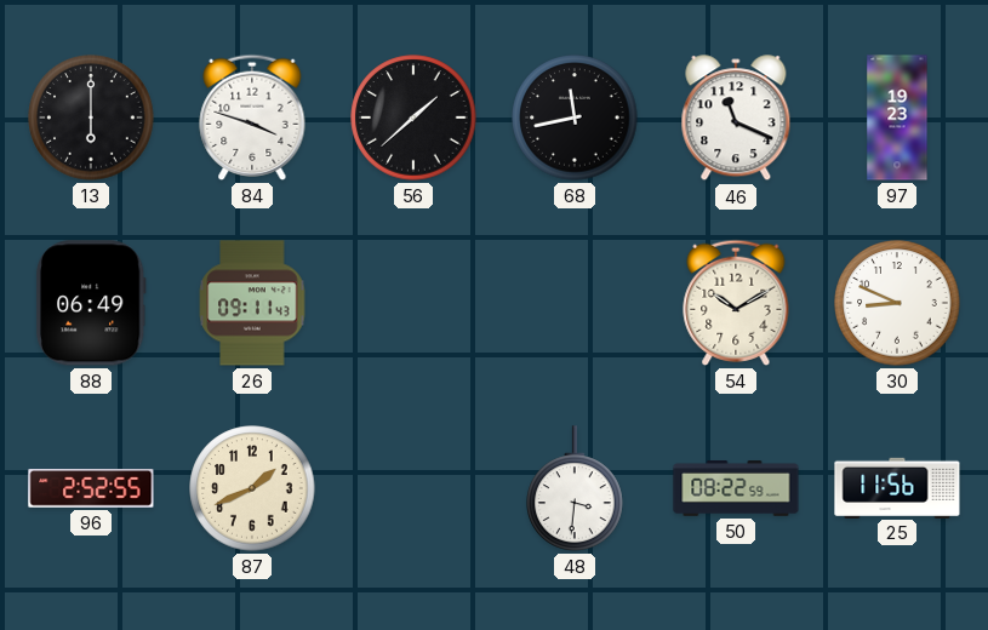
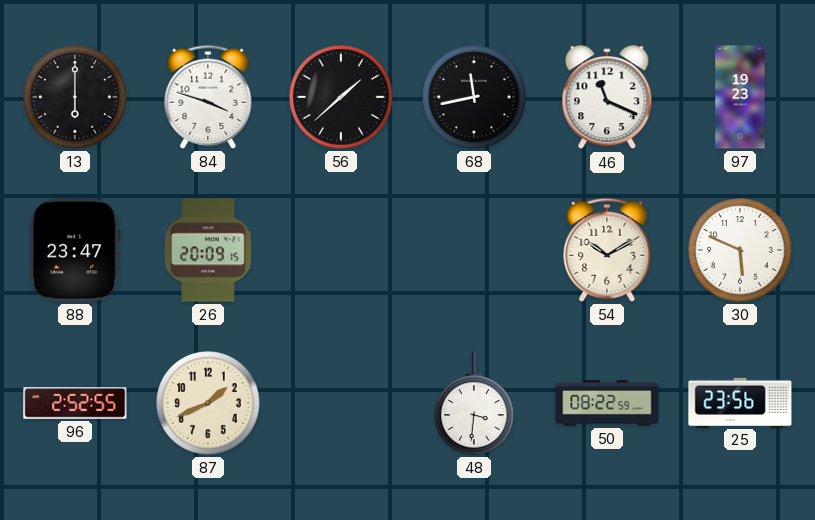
88: 06:49 -> 23:47 (75, 250)
26: 09:11 -> 20:09 (208, 250)
30: 8:49 -> 5:49 (740, 250)
25: 11:56 -> 23:56 (740, 402)
